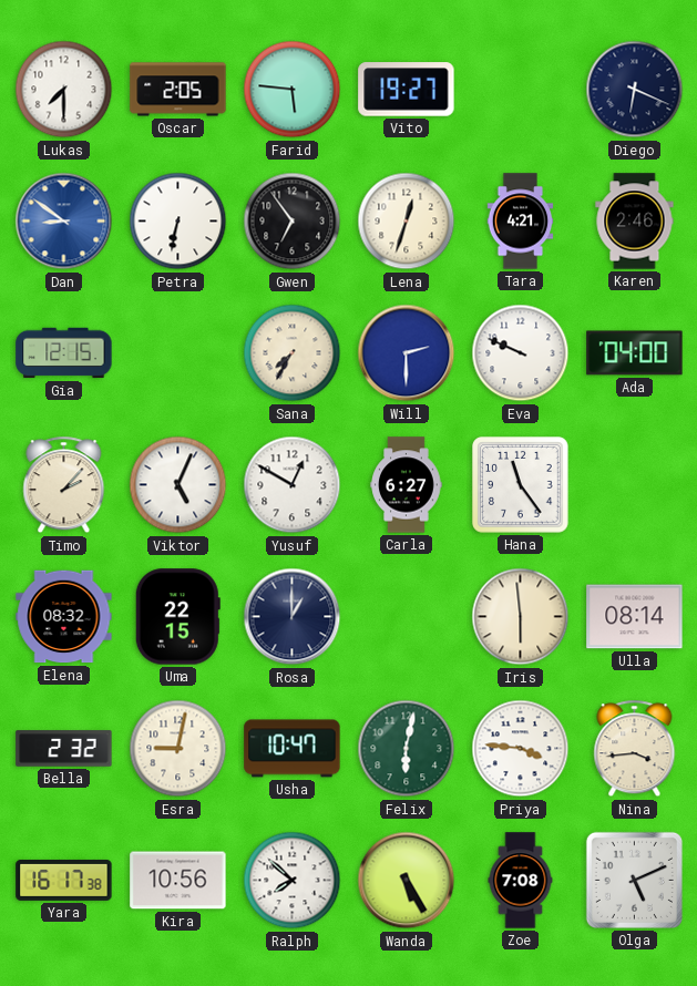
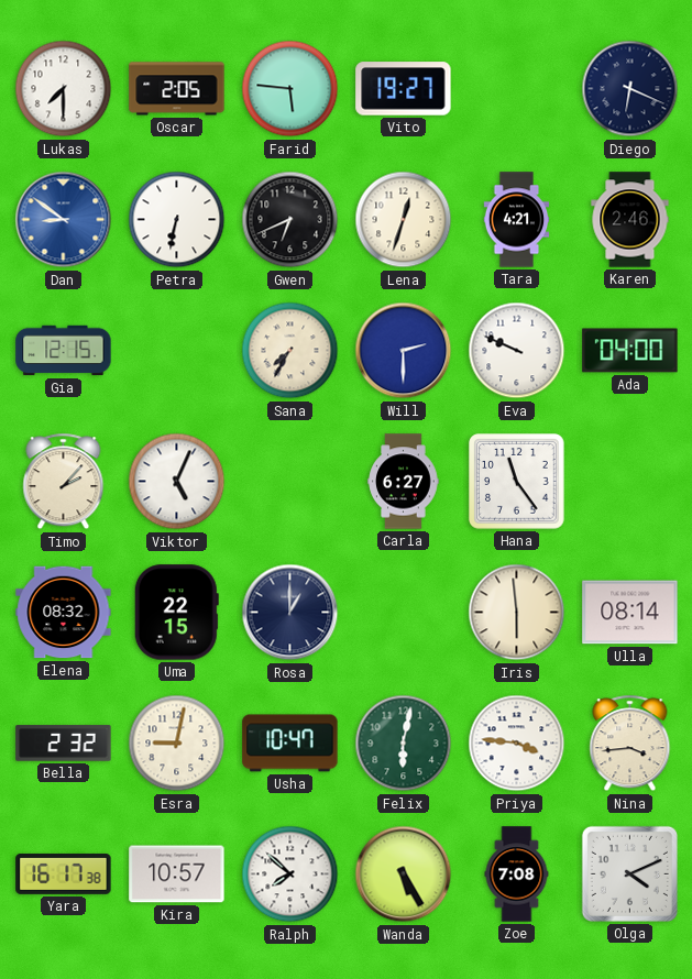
Gwen: 6:54 -> 6:41 (290, 220)
Yusuf: 12:50 -> none (293, 485)
Kira: 10:56 -> 10:57 (177, 875)
Olga: 5:11 -> 4:11 (629, 873)
